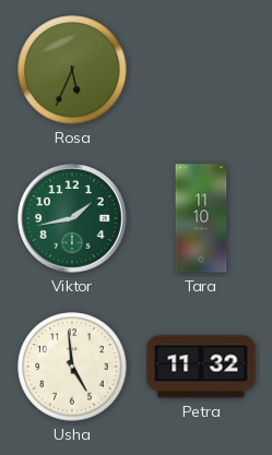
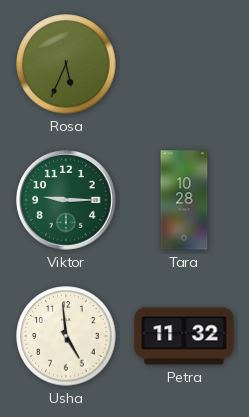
Viktor: 1:43 -> 9:15 (67, 201)
Tara: 11:10 -> 10:28 (184, 200)
